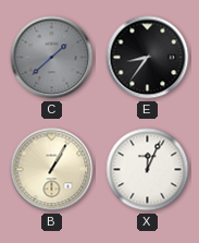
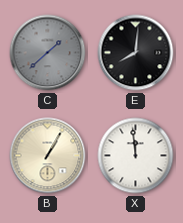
E: 8:36 -> 8:01 (136, 53)
X: 12:04 -> 11:59 (136, 156)
